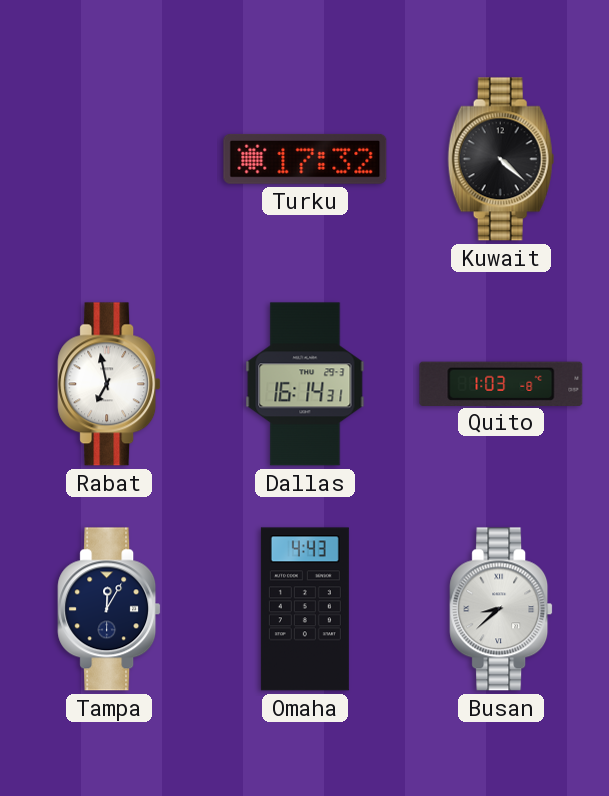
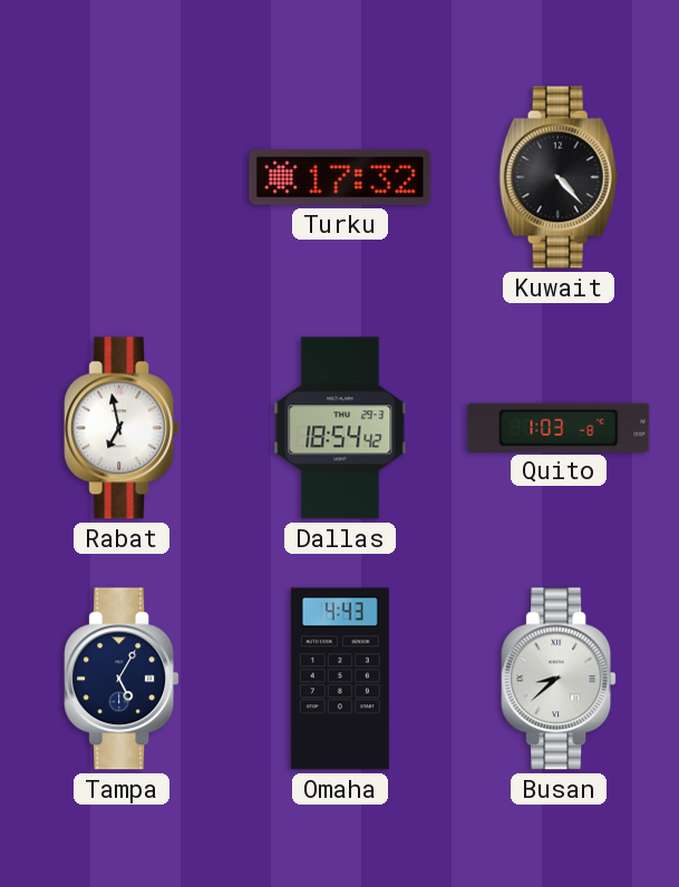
Kuwait: 4:22 -> 4:23 (559, 177)
Dallas: 16:14 -> 18:54 (340, 428)
Tampa: 12:05 -> 5:05 (122, 679)
